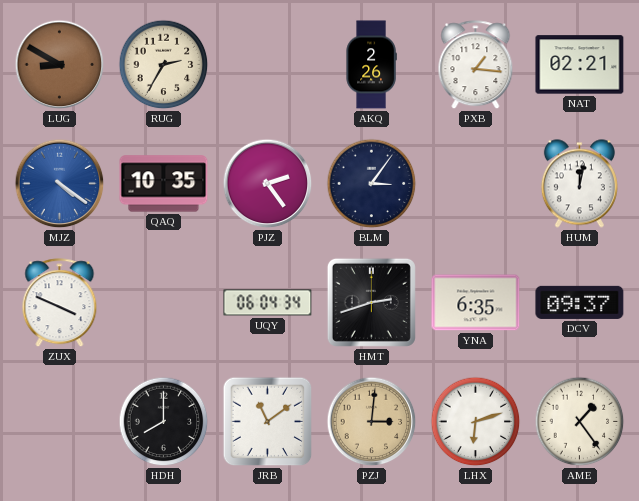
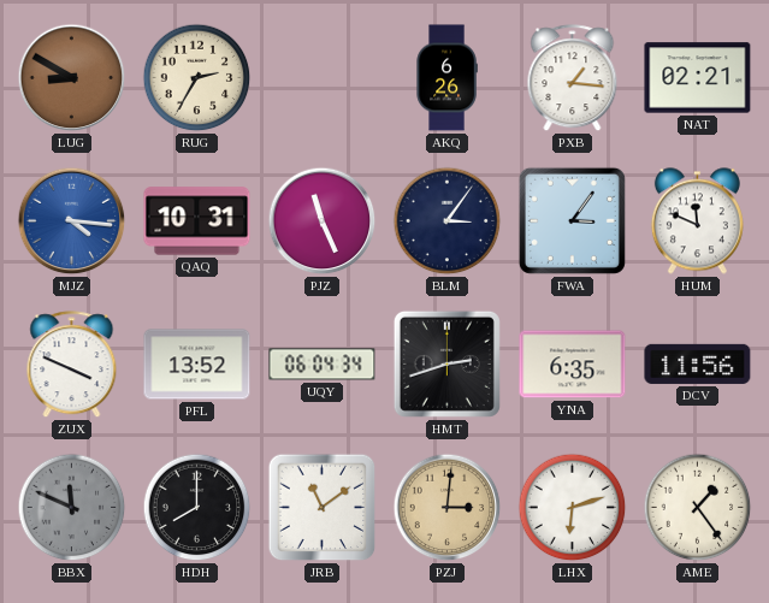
AKQ: 2:26 -> 6:26 (446, 78)
MJZ: 4:21 -> 4:16 (72, 221)
QAQ: 10:35 -> 10:31 (197, 221)
PJZ: 2:24 -> 11:26 (323, 221)
FWA: none -> 3:06 (572, 220)
HUM: 12:02 -> 11:49 (697, 221)
PFL: none -> 13:52 (197, 365)
DCV: 09:37 -> 11:56 (698, 363)
BBX: none -> 11:49 (72, 508)
